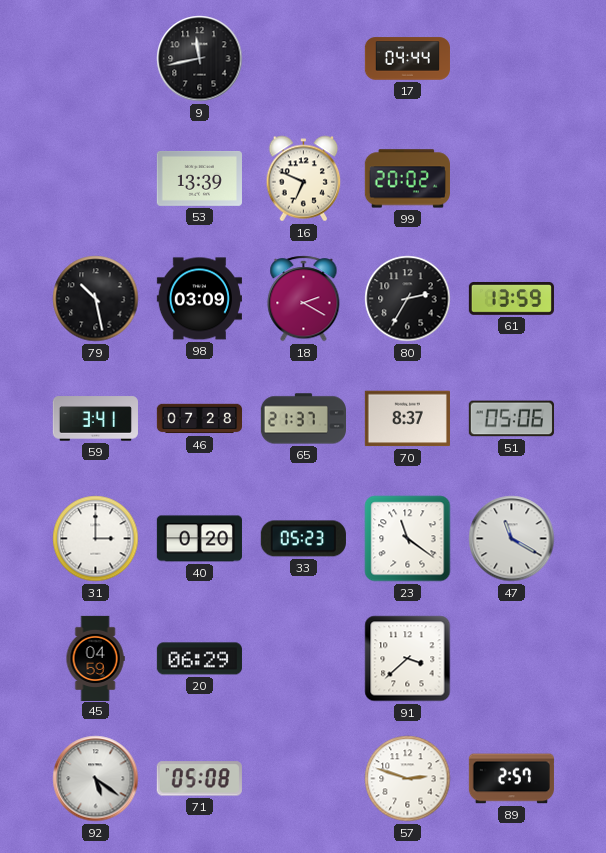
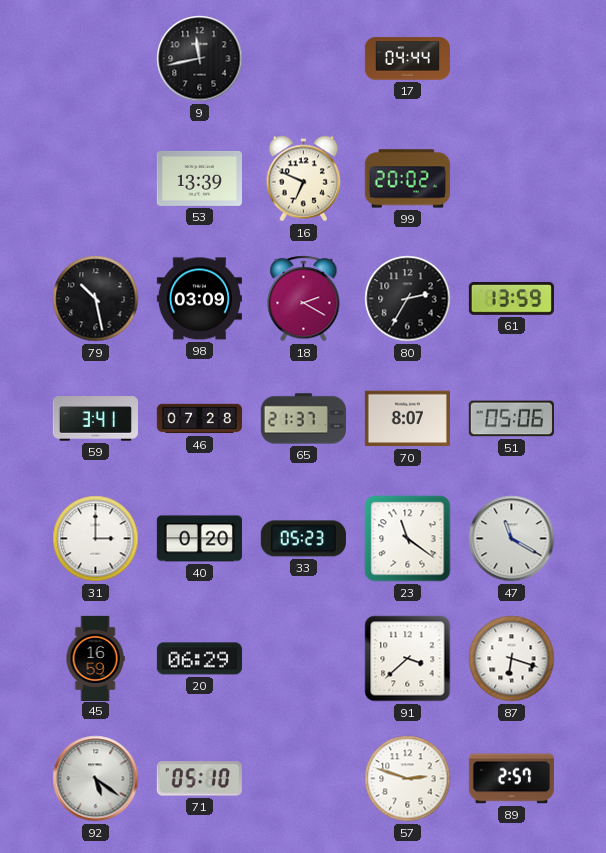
70: 8:37 -> 8:07 (407, 419)
45: 04:59 -> 16:59 (95, 658)
87: none -> 6:18 (512, 659)
71: 05:08 -> 05:10 (199, 779)
